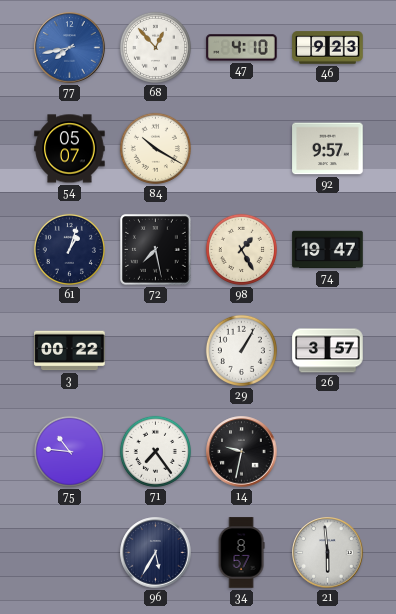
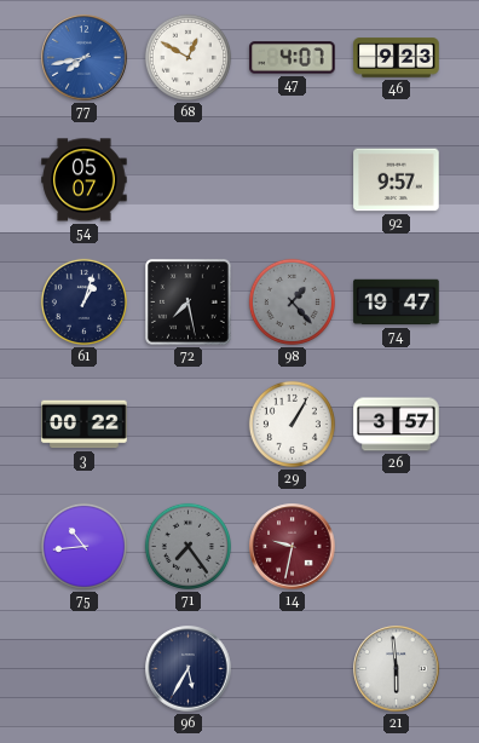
68: 12:53 -> 12:50 (187, 57)
47: 4:10 -> 4:07 (293, 58)
84: 10:20 -> none (155, 148)
98: 1:25 -> 1:23 (292, 301)
98 dial: cream -> grey (292, 301)
75: 10:46 -> 10:44 (83, 546)
71 dial: white -> grey (187, 546)
14 dial: black -> burgundy (293, 547)
34: 8:57 -> none (241, 553)
